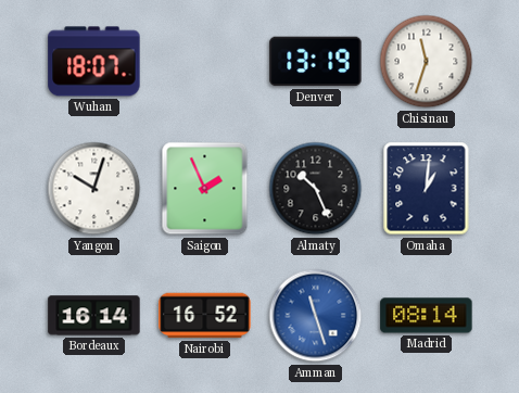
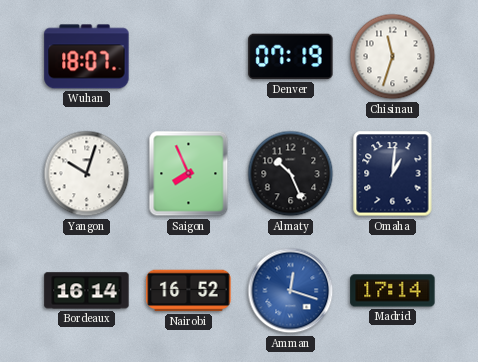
Denver: 13:19 -> 07:19 (291, 57)
Saigon: 1:56 -> 7:56 (189, 174)
Amman: 11:27 -> 12:18 (291, 291)
Madrid: 08:14 -> 17:14 (393, 291)
